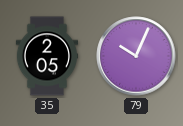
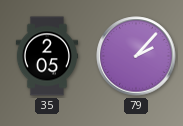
79: 10:04 -> 2:07 (136, 56)
